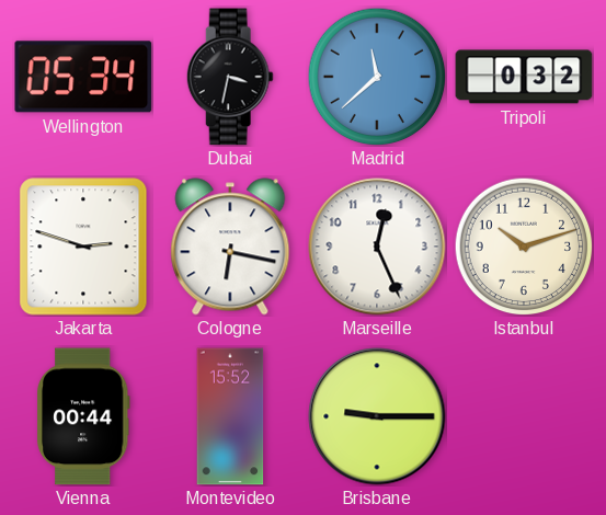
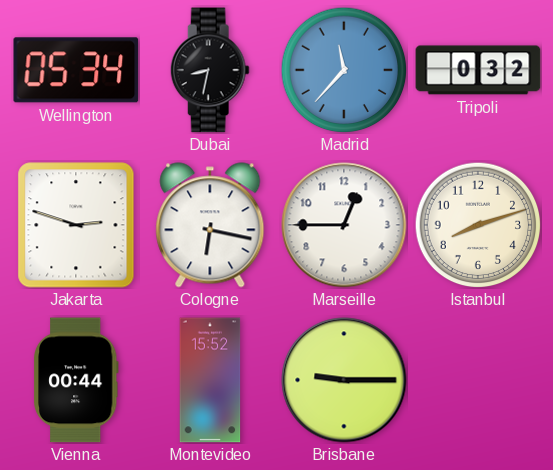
Dubai: 3:32 -> 8:32 (210, 70)
Madrid: 11:38 -> 11:37 (344, 70)
Marseille: 12:26 -> 12:45 (344, 225)
Istanbul: 10:12 -> 8:12 (478, 225)
